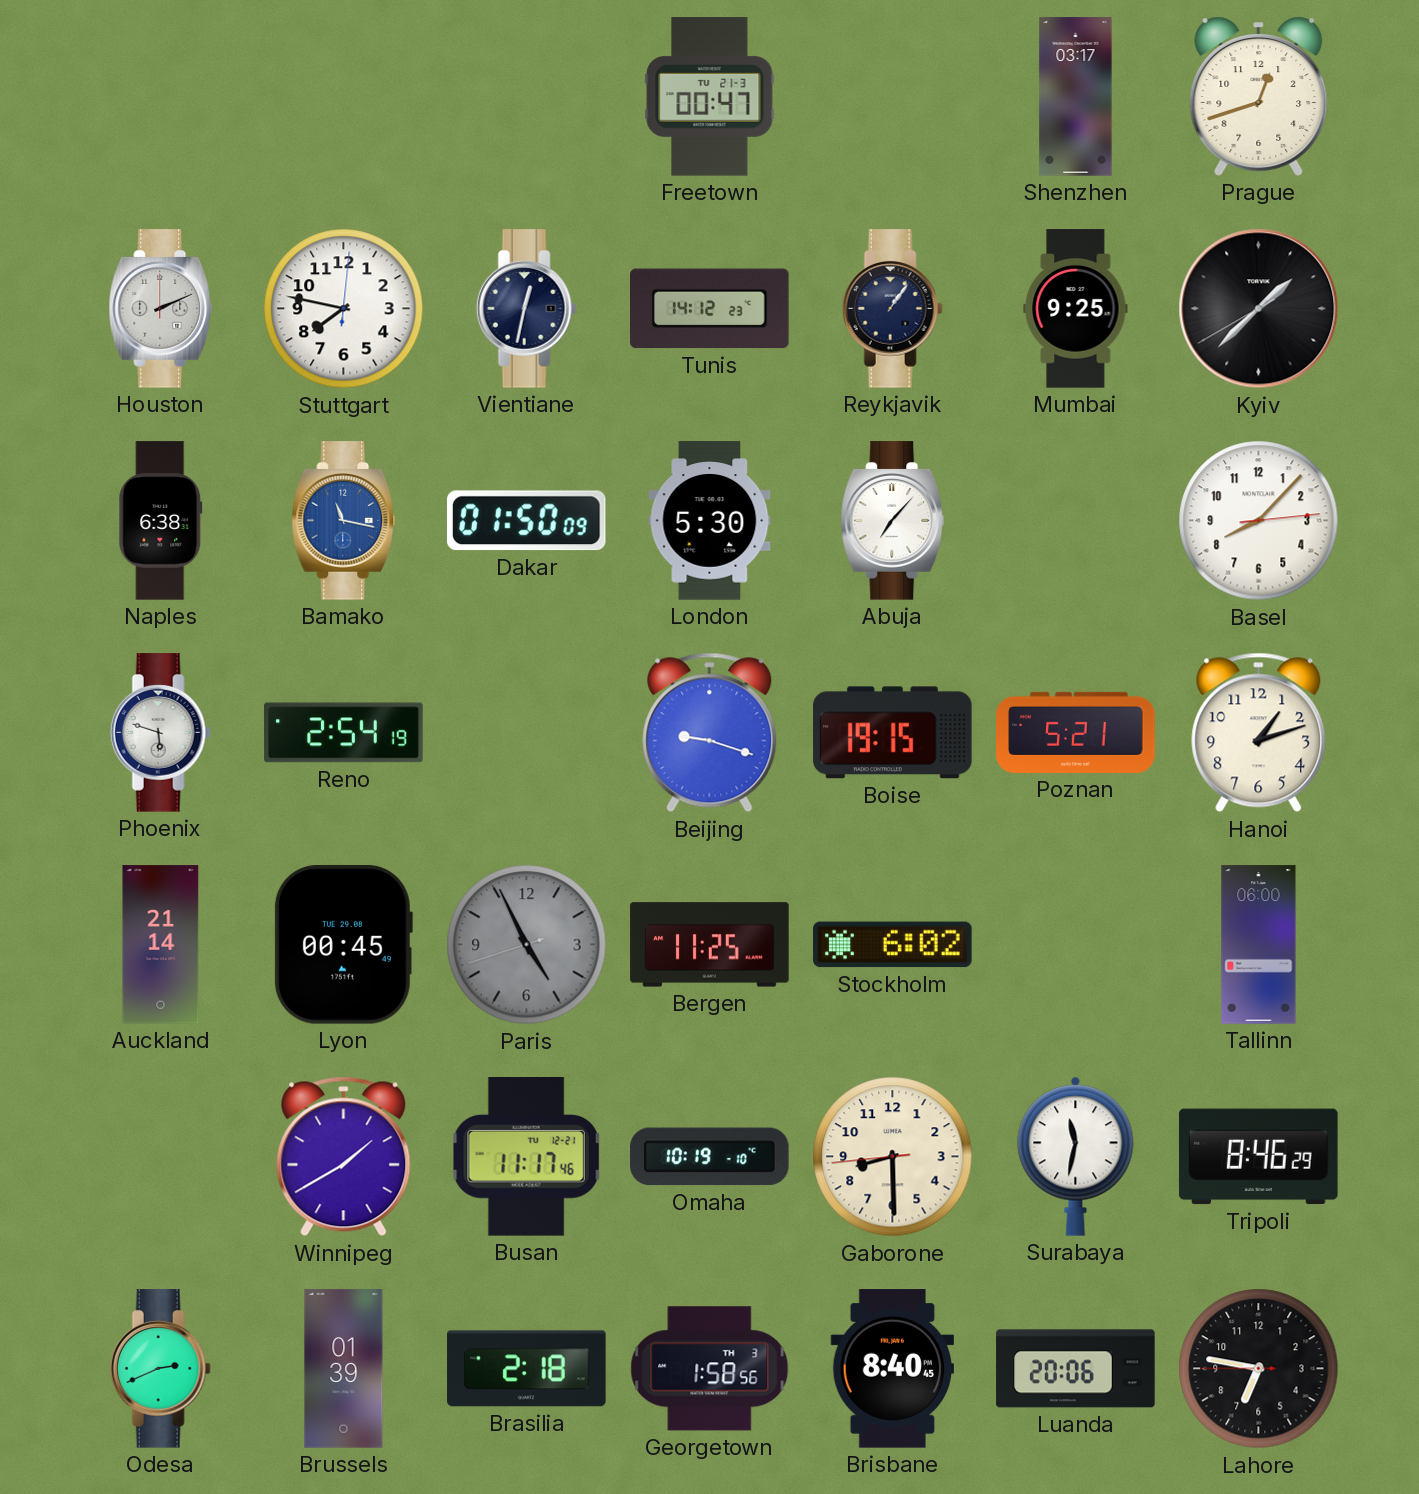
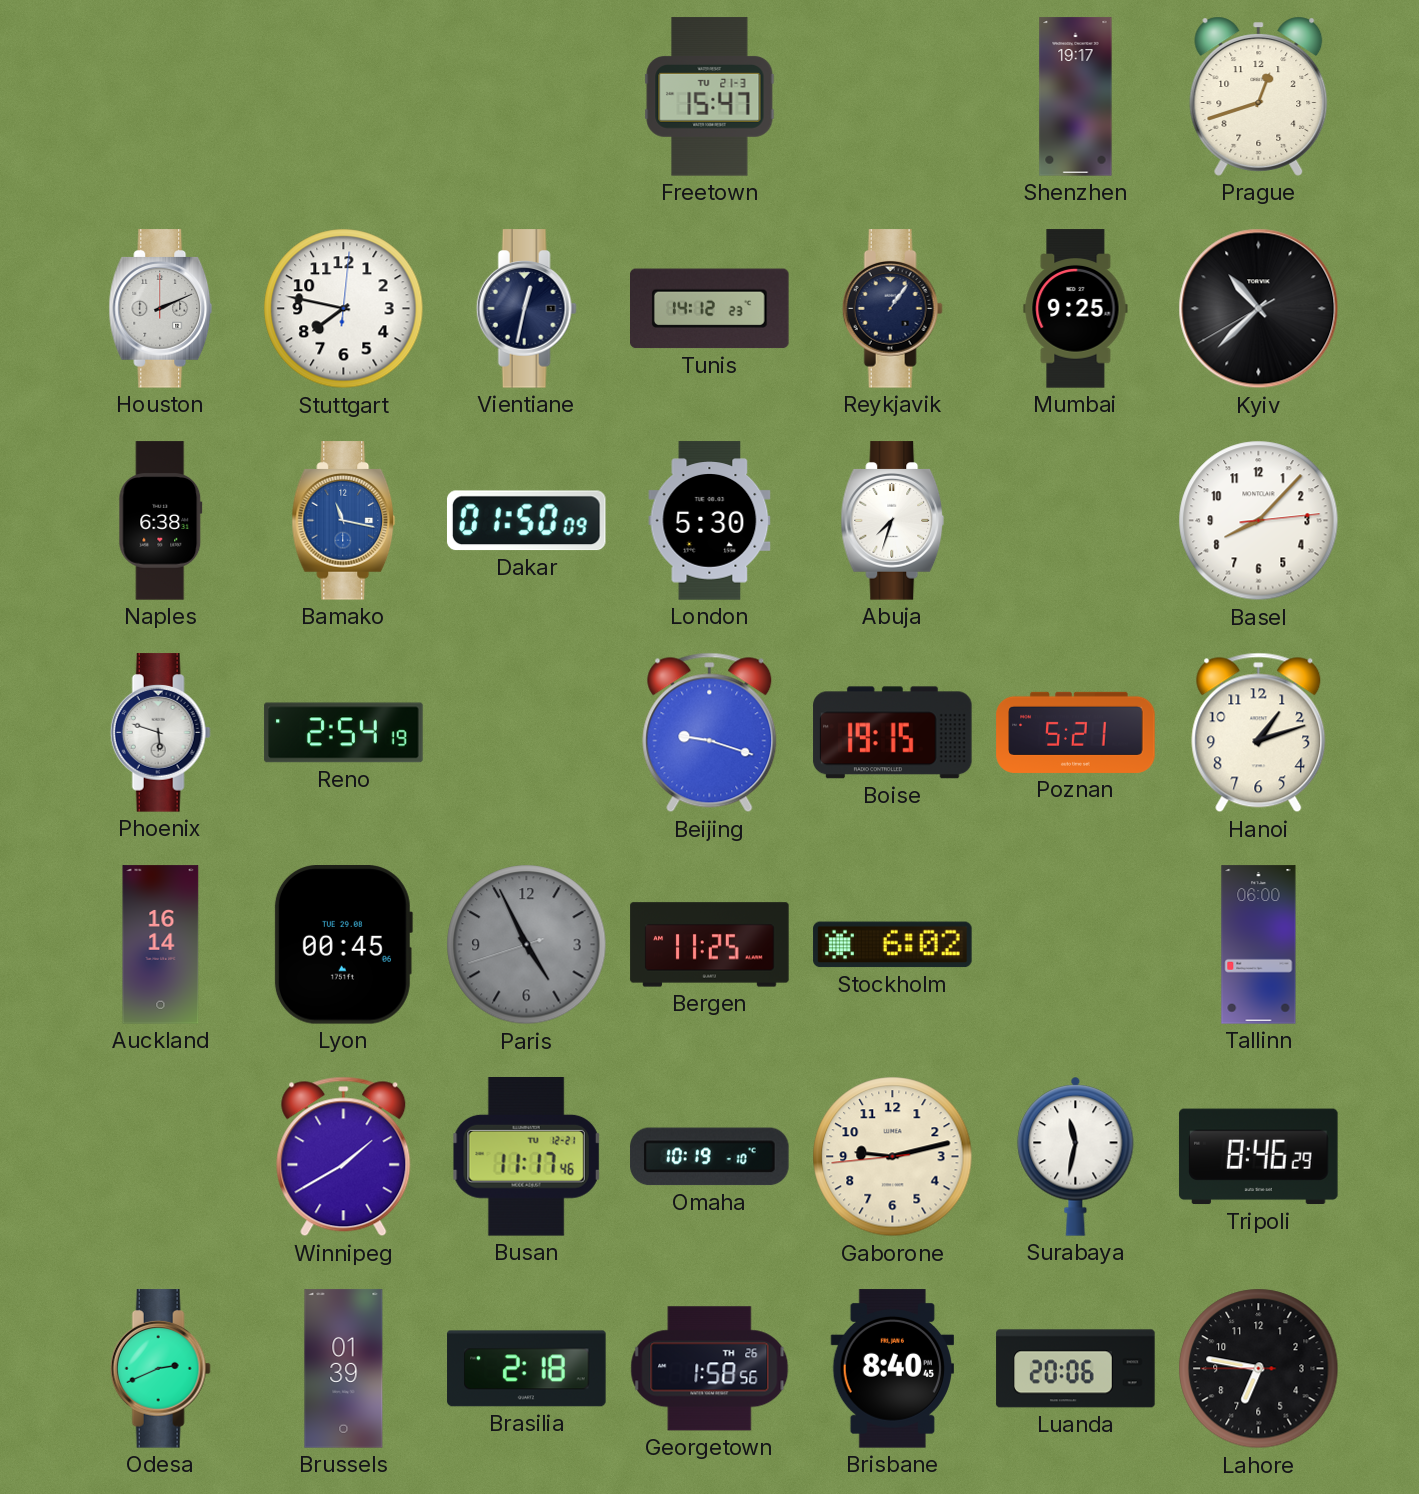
Freetown: 00:47 -> 15:47 (710, 97)
Shenzhen: 03:17 -> 19:17 (1076, 97)
Kyiv: 1:37 -> 10:37 (1259, 309)
Abuja: 7:07 -> 7:33 (893, 521)
Auckland: 21:14 -> 16:14 (161, 945)
Lyon: 00:45:49 -> 00:45:06 (343, 945)
Gaborone: 8:29 -> 9:12 (893, 1157)
Georgetown date: TH 3 -> TH 26 (710, 1369)
